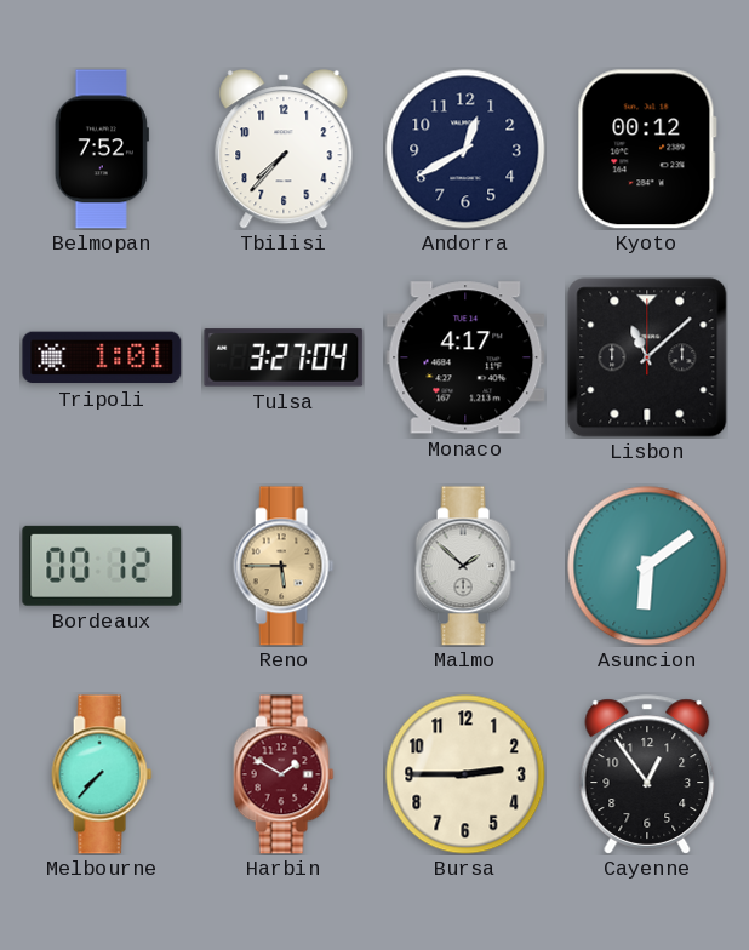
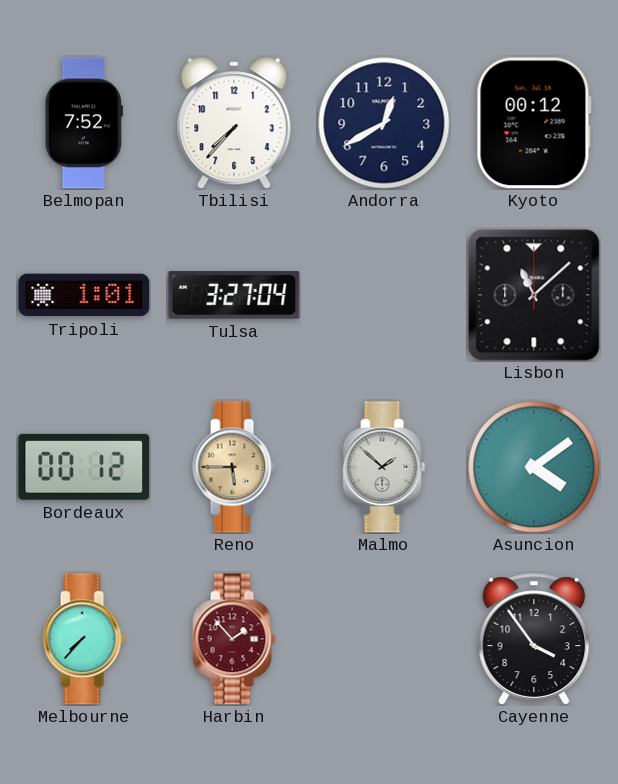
Monaco: 4:17 -> none (465, 357)
Asuncion: 6:09 -> 4:09 (534, 467)
Harbin: 1:50 -> 1:53 (234, 639)
Bursa: 2:45 -> none (465, 774)
Cayenne: 12:54 -> 3:54 (534, 639)
